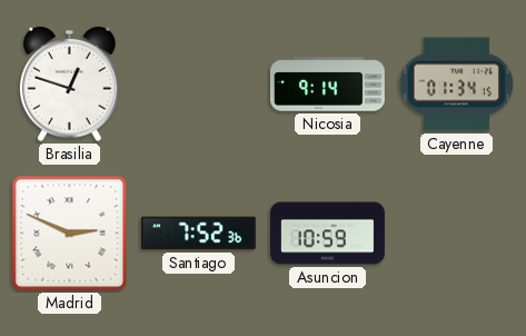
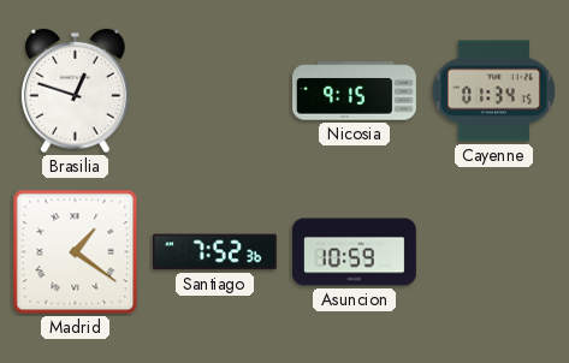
Nicosia: 9:14 -> 9:15 (355, 91)
Madrid: 2:49 -> 1:21 (76, 252)
